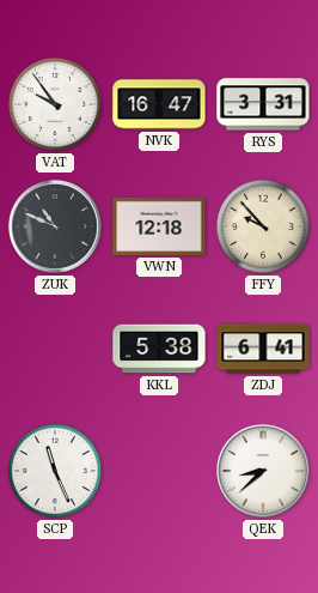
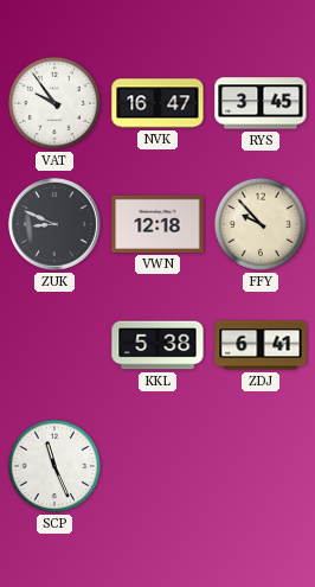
RYS: 3:31 -> 3:45 (261, 103)
ZUK: 10:49 -> 8:49 (54, 224)
QEK: 8:38 -> none (263, 471)
